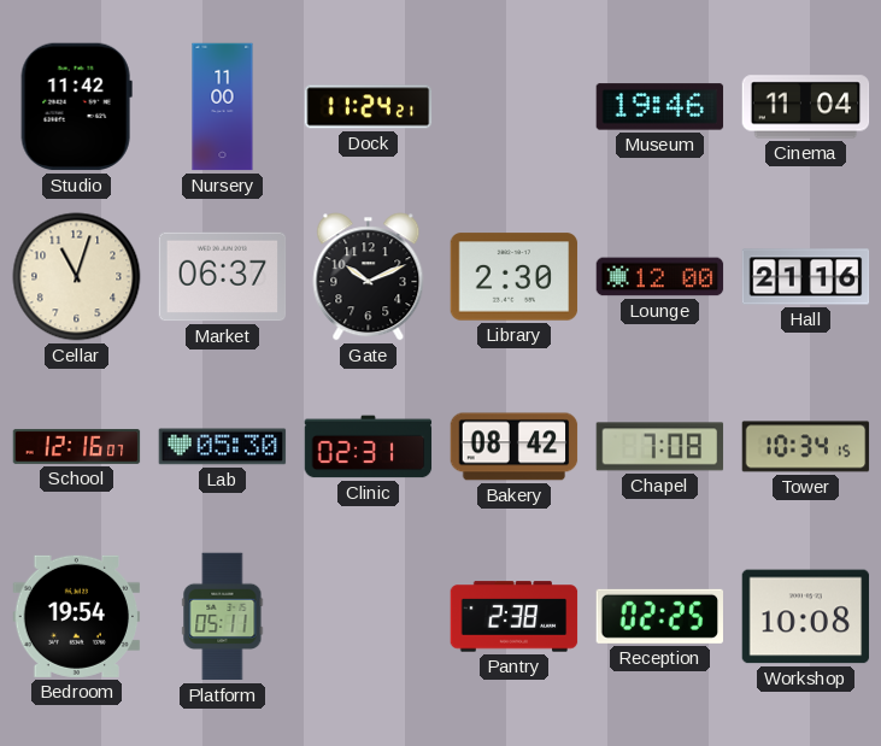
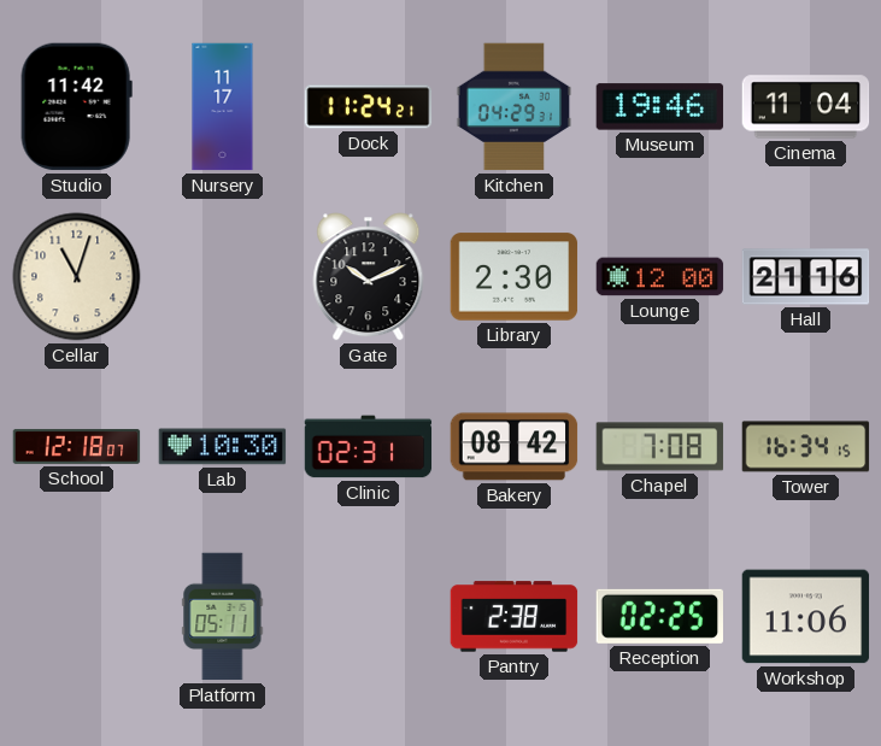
Nursery: 11:00 -> 11:17 (223, 107)
Kitchen: none -> 04:29 (515, 107)
Market: 06:37 -> none (223, 277)
School: 12:16 -> 12:18 (77, 447)
Lab: 05:30 -> 10:30 (223, 447)
Tower: 10:34 -> 16:34 (806, 447)
Bedroom: 19:54 -> none (77, 616)
Workshop: 10:08 -> 11:06 (806, 617)
